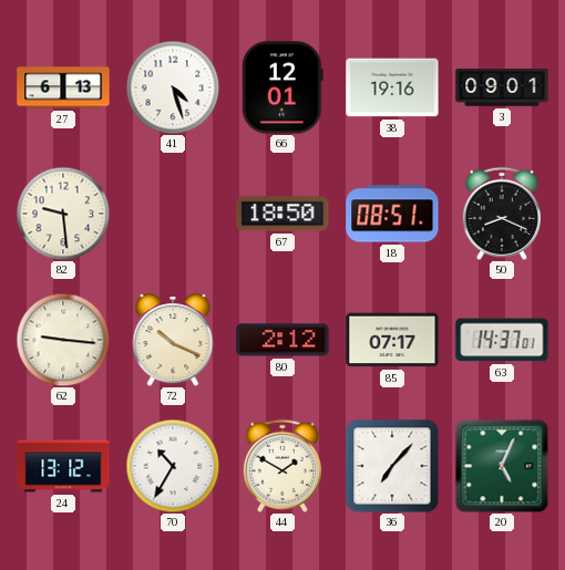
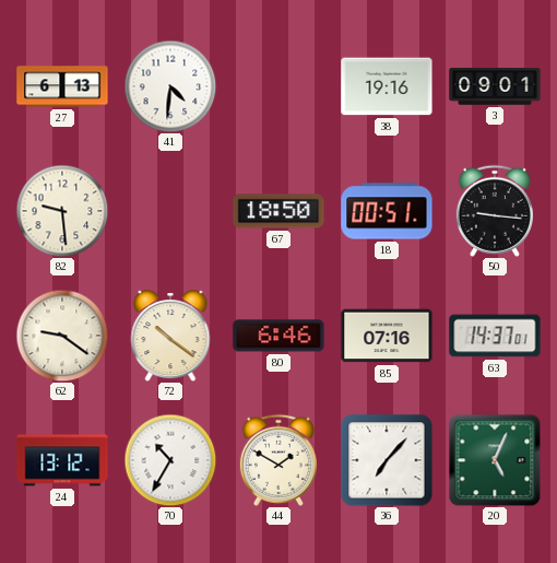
41: 4:27 -> 4:31 (170, 86)
66: 12:01 -> none (282, 87)
18: 08:51 -> 00:51 (387, 211)
50: 8:19 -> 9:16 (495, 211)
62: 9:16 -> 9:21 (62, 336)
72: 10:19 -> 10:21 (170, 336)
80: 2:12 -> 6:46 (278, 336)
85: 07:17 -> 07:16 (387, 336)
